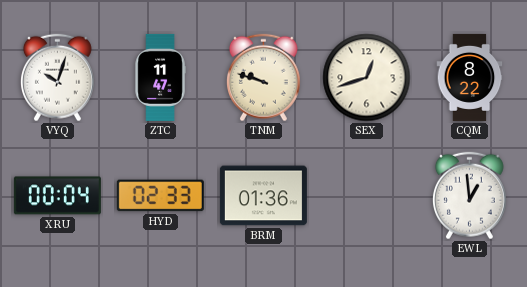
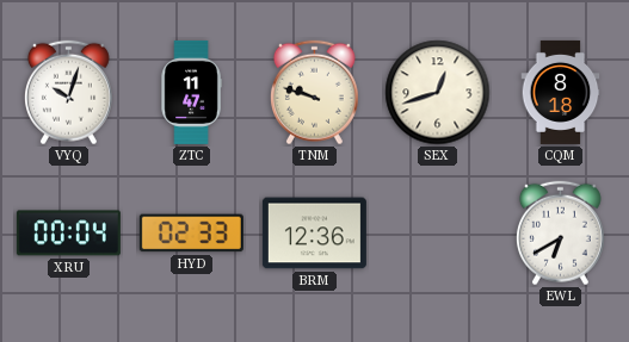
CQM: 8:22 -> 8:18 (561, 92)
BRM: 01:36 -> 12:36 (314, 234)
EWL: 12:59 -> 6:40 (560, 234)
